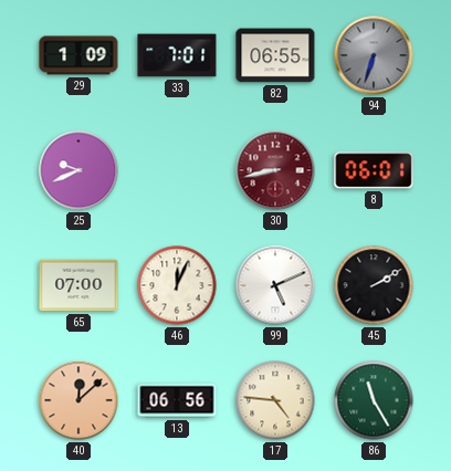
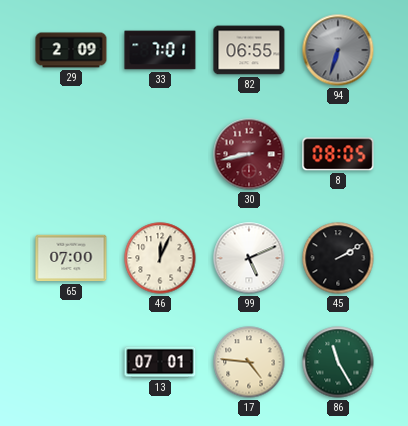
29: 1:09 -> 2:09 (71, 50)
25: 9:41 -> none (78, 170)
8: 06:01 -> 08:05 (338, 154)
40: 12:08 -> none (78, 400)
13: 06:56 -> 07:01 (160, 362)
